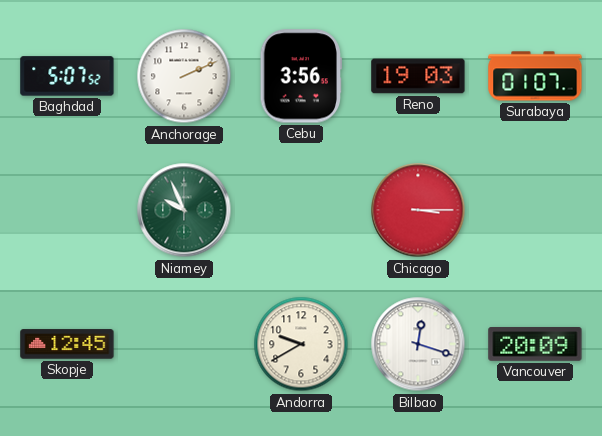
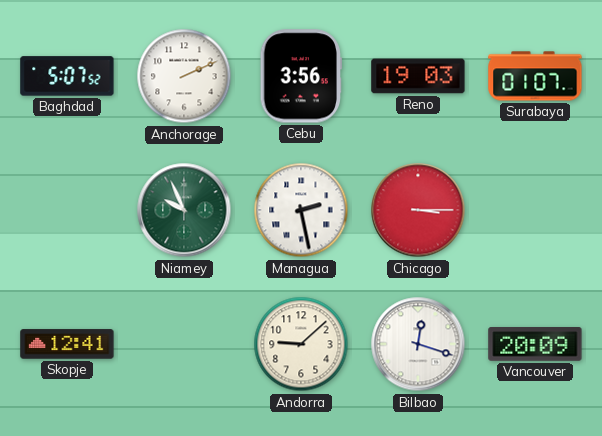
Managua: none -> 2:28 (301, 210)
Skopje: 12:45 -> 12:41 (67, 344)
Andorra: 9:40 -> 9:08 (301, 344)
